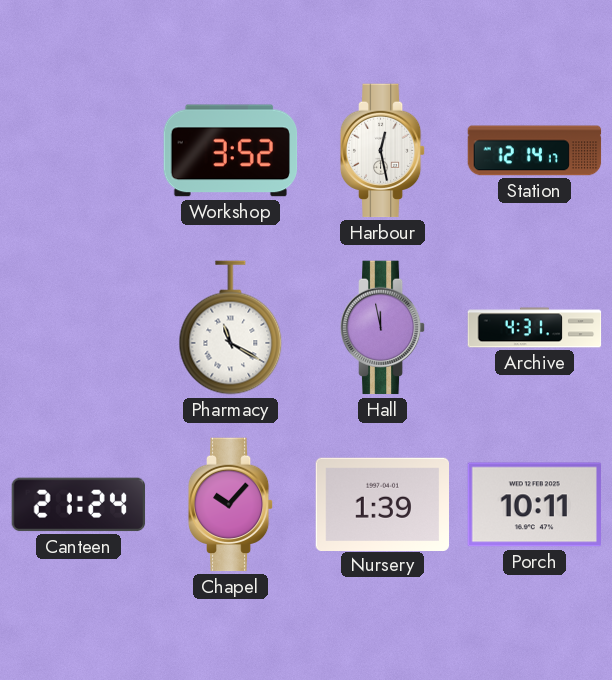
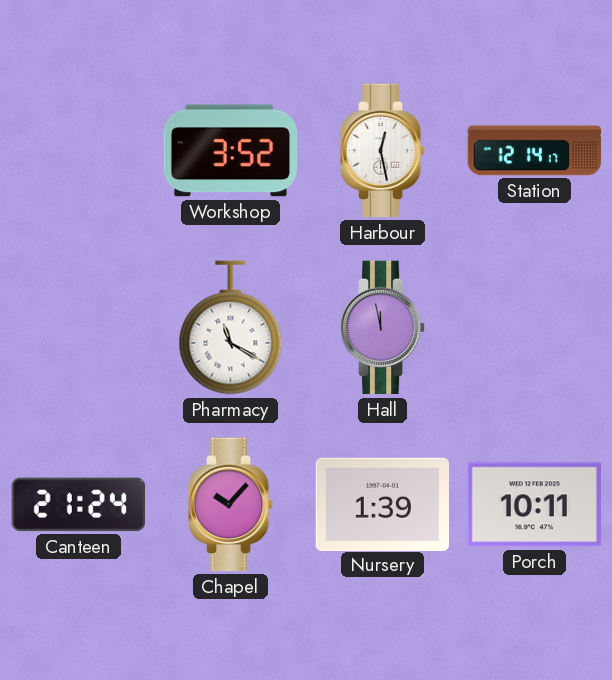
Archive: 4:31 -> none (535, 328)
